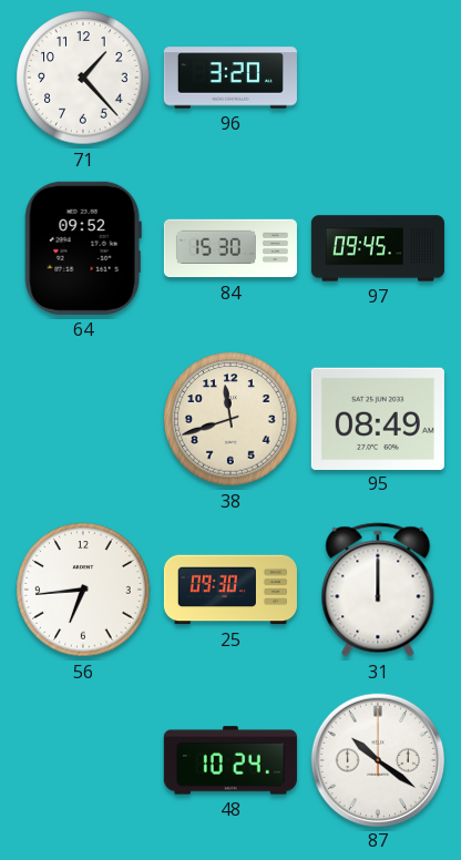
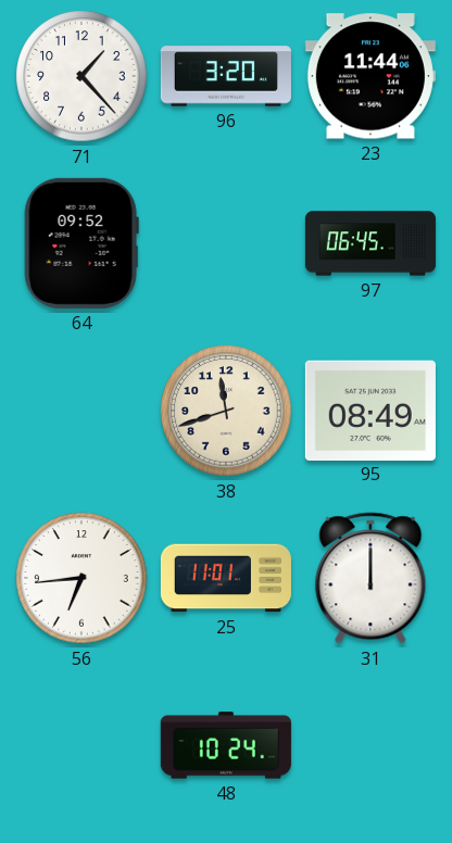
23: none -> 11:44 (371, 76)
84: 15:30 -> none (230, 248)
97: 09:45 -> 06:45 (371, 243)
25: 09:30 -> 11:01 (226, 578)
87: 10:21 -> none (377, 759)
